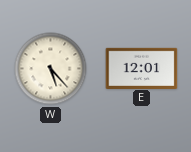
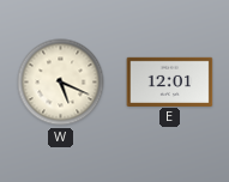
W: 5:23 -> 5:19 (61, 83)
